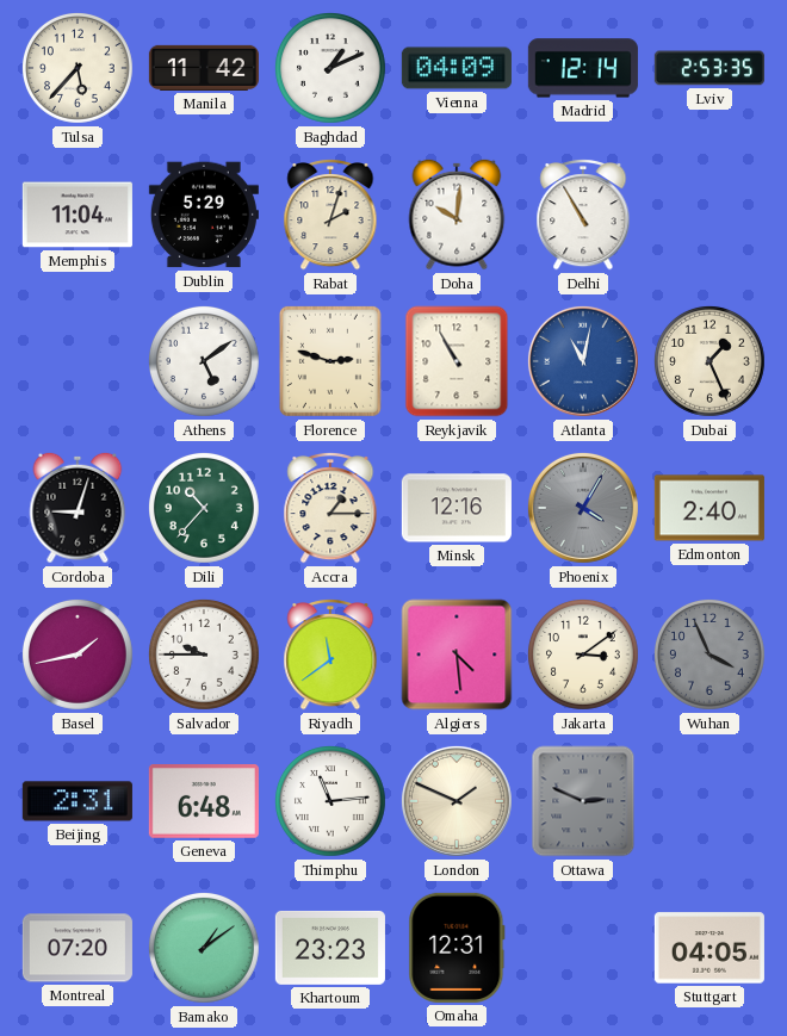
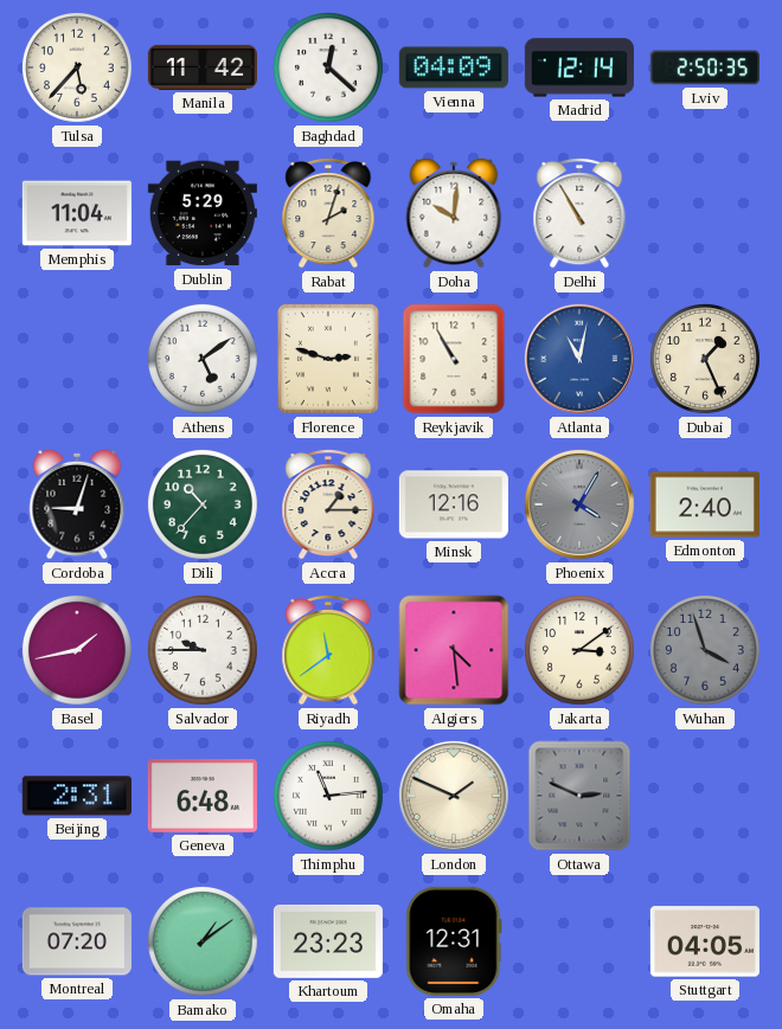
Baghdad: 1:11 -> 12:22 (329, 67)
Lviv: 2:53 -> 2:50 (705, 67)
Wuhan: 3:56 -> 3:57 (706, 650)
